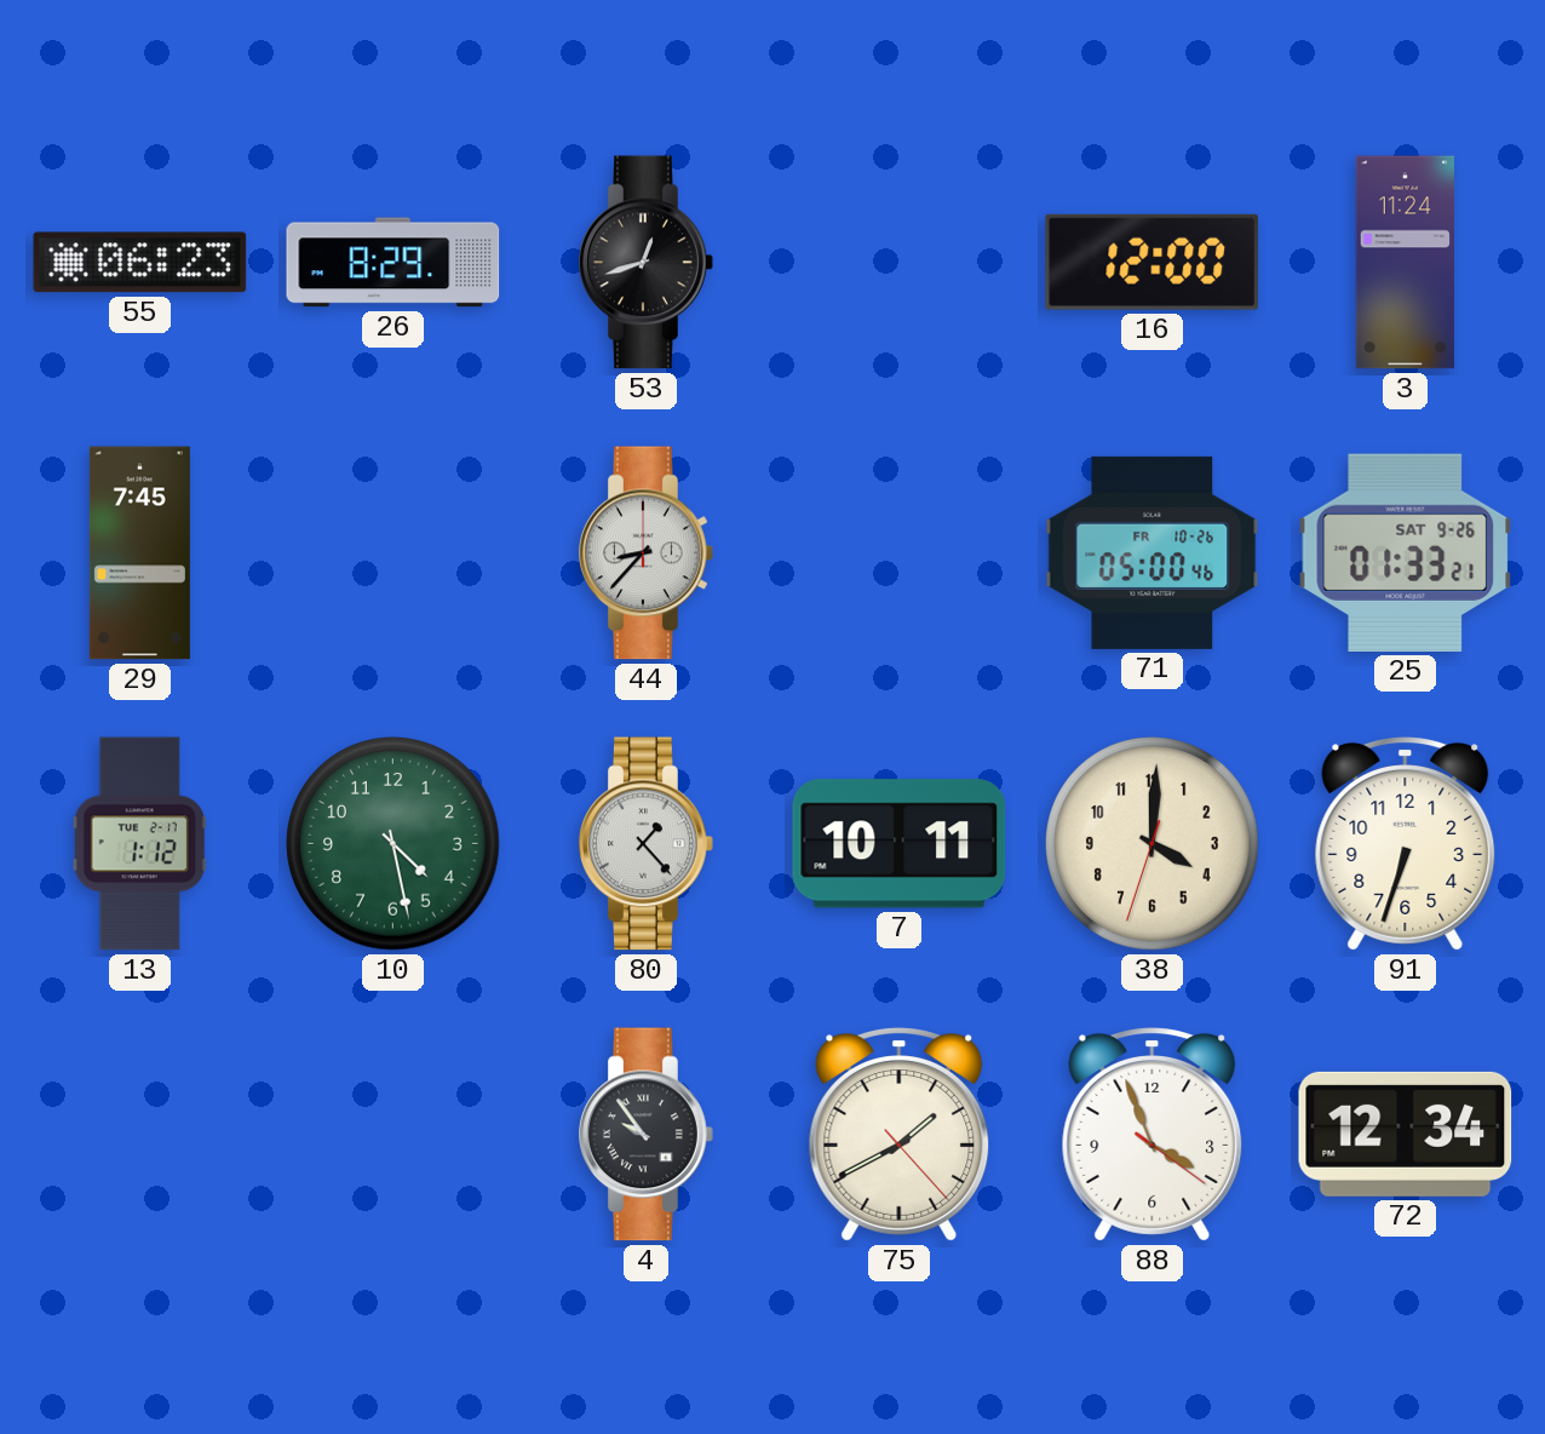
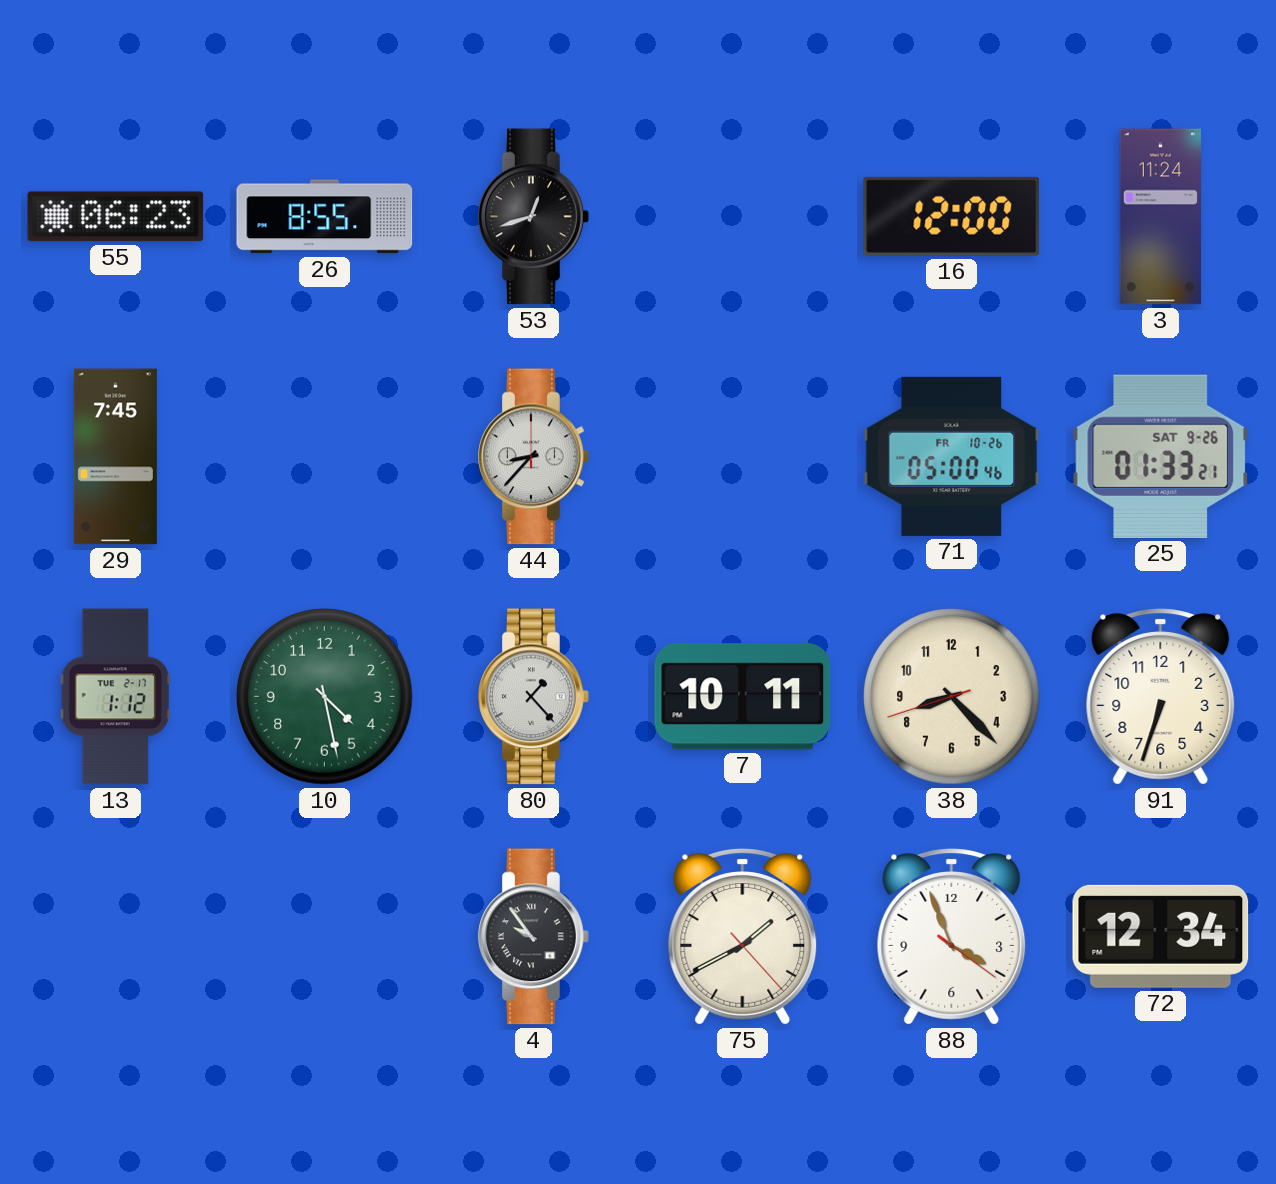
26: 8:29 -> 8:55 (325, 217)
38: 4:00 -> 8:22 (952, 697)
